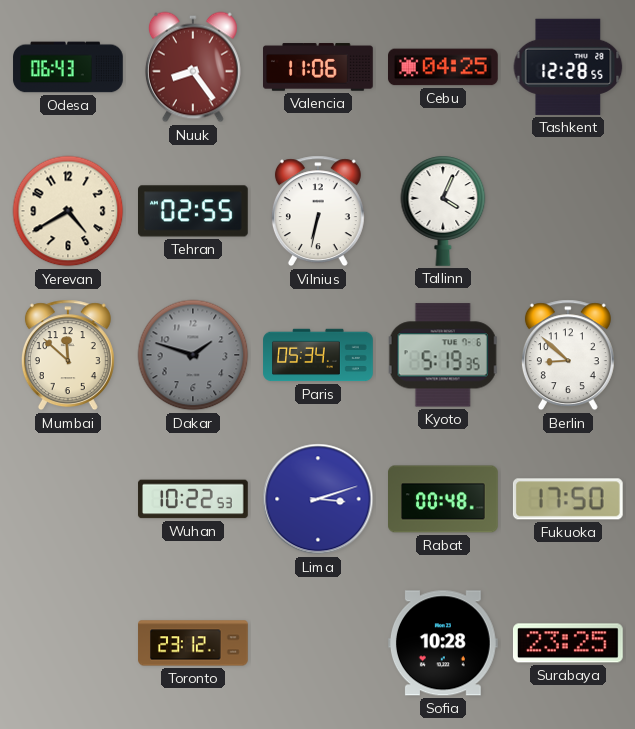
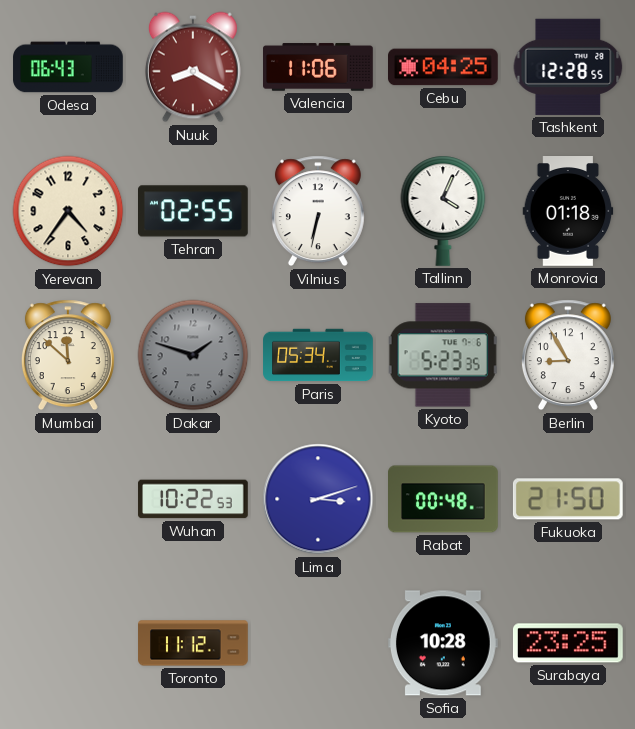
Nuuk: 8:24 -> 8:20 (193, 67)
Yerevan: 4:40 -> 4:36 (68, 211)
Monrovia: none -> 01:18 (568, 212)
Kyoto: 5:19 -> 5:23 (443, 355)
Berlin: 8:52 -> 8:55 (568, 355)
Fukuoka: 17:50 -> 21:50 (568, 499)
Toronto: 23:12 -> 11:12 (193, 643)
